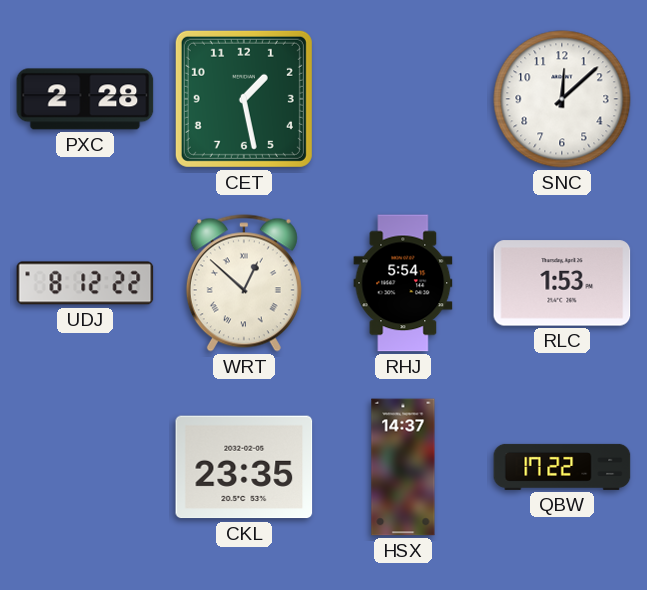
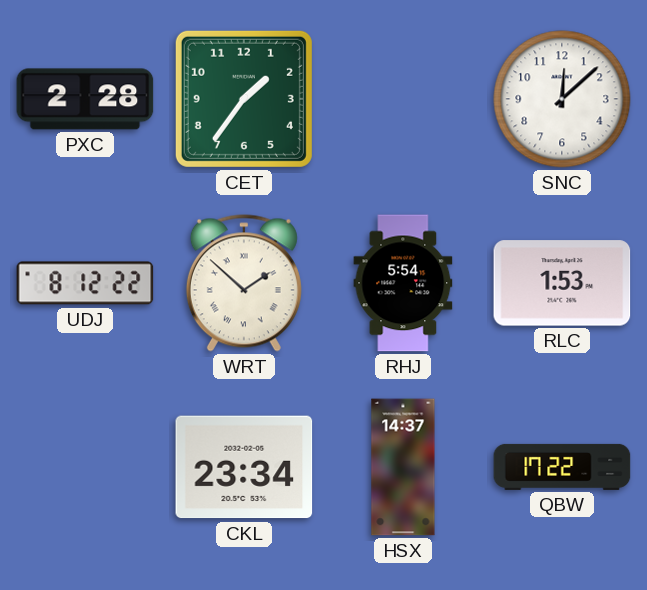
CET: 1:28 -> 1:36 (244, 99)
WRT: 12:52 -> 1:52 (244, 283)
CKL: 23:35 -> 23:34 (244, 467)
